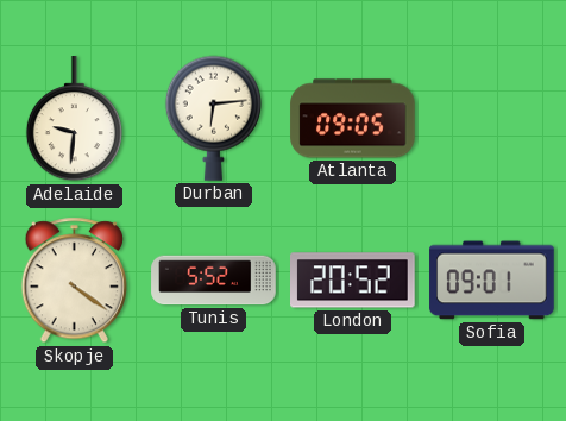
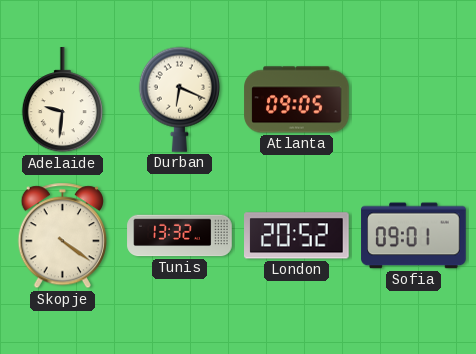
Durban: 6:14 -> 6:19 (179, 99)
Tunis: 5:52 -> 13:32 (180, 236)
